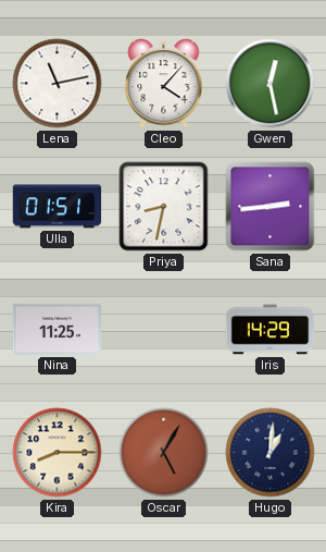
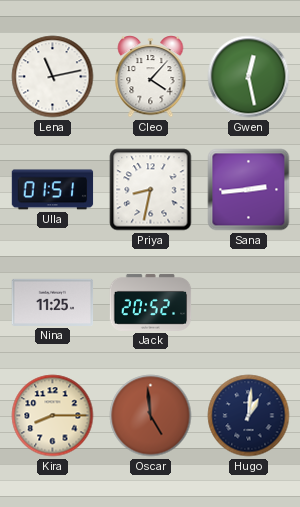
Jack: none -> 20:52 (151, 302)
Iris: 14:29 -> none (271, 330)
Oscar: 5:05 -> 4:59 (151, 416)
